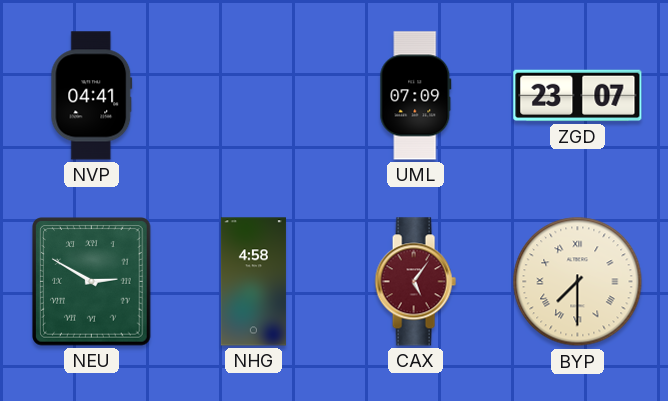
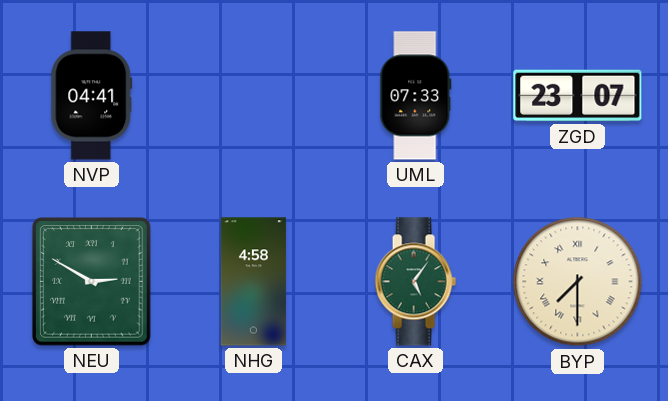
UML: 07:09 -> 07:33 (416, 96)
CAX dial: burgundy -> green (415, 282)
